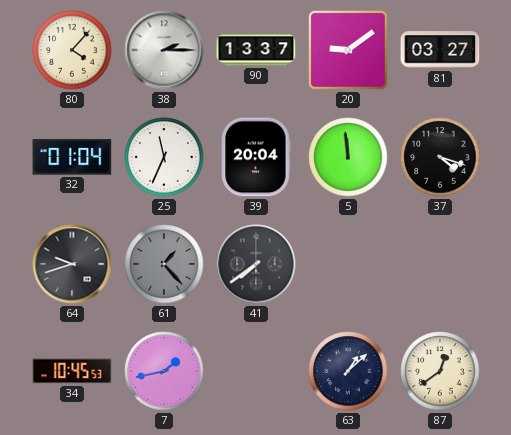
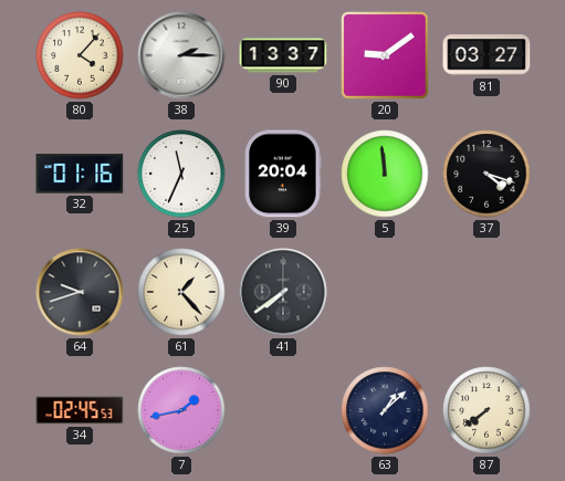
32: 01:04 -> 01:16 (80, 174)
61 dial: grey -> cream (181, 292)
34: 10:45 -> 02:45 (80, 410)
87: 12:39 -> 7:39 (486, 410)
